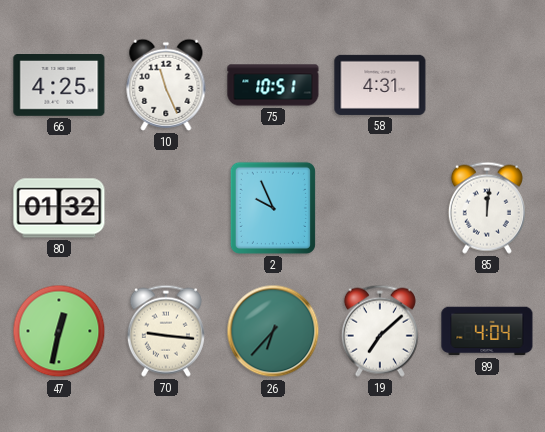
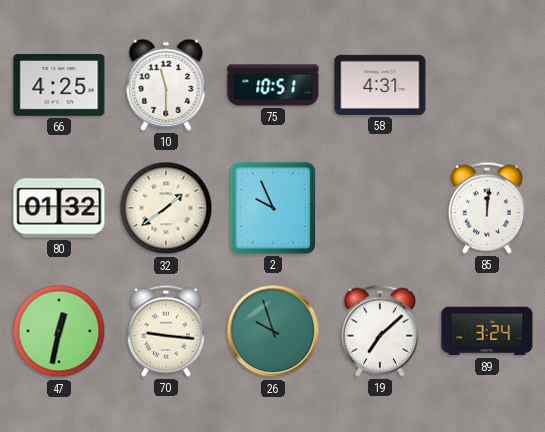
10: 11:26 -> 11:30 (166, 85)
32: none -> 1:39 (166, 208)
26: 6:37 -> 9:57 (273, 331)
89: 4:04 -> 3:24 (487, 331)
